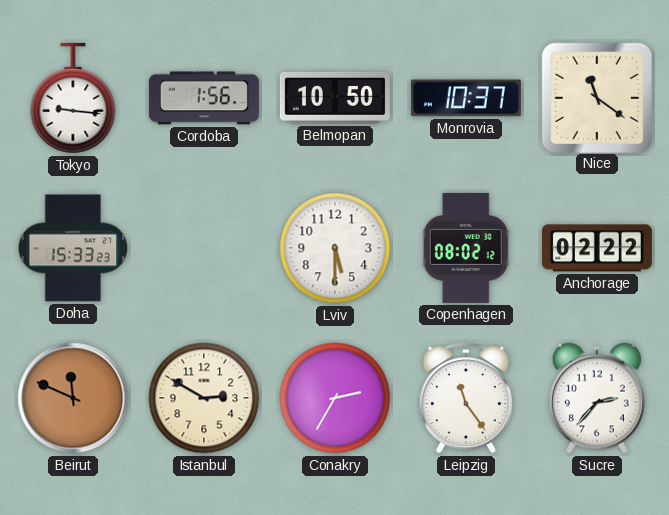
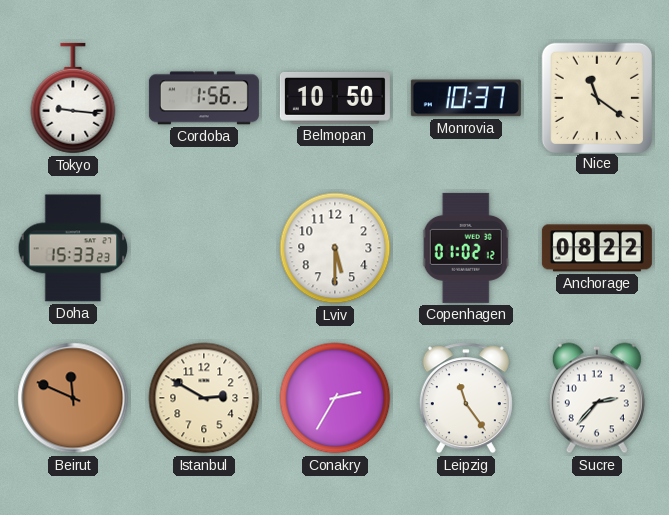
Copenhagen: 08:02 -> 01:02 (466, 248)
Anchorage: 02:22 -> 08:22 (597, 248)
